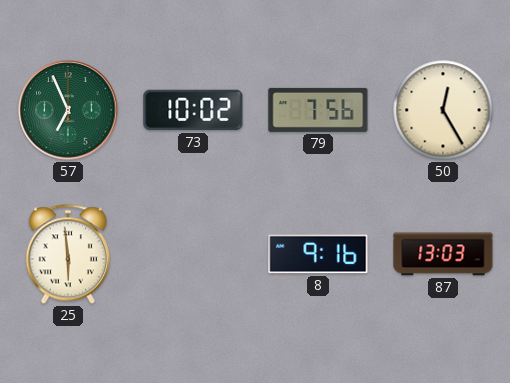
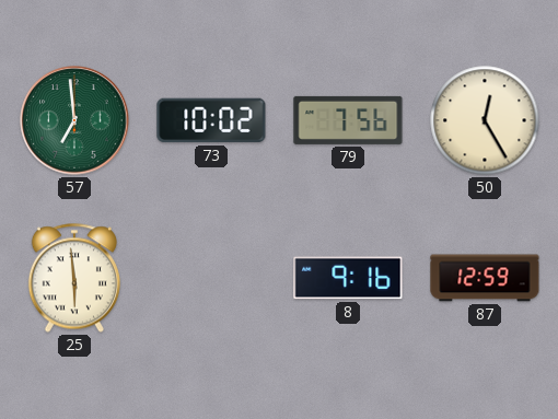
57: 6:56 -> 6:59 (74, 120)
87: 13:03 -> 12:59 (485, 278)
